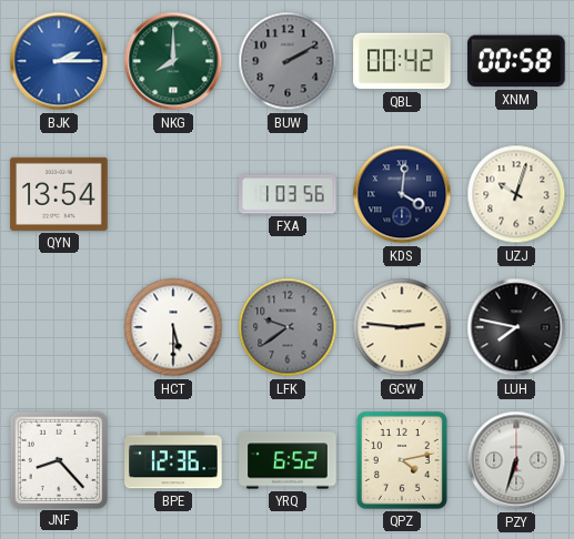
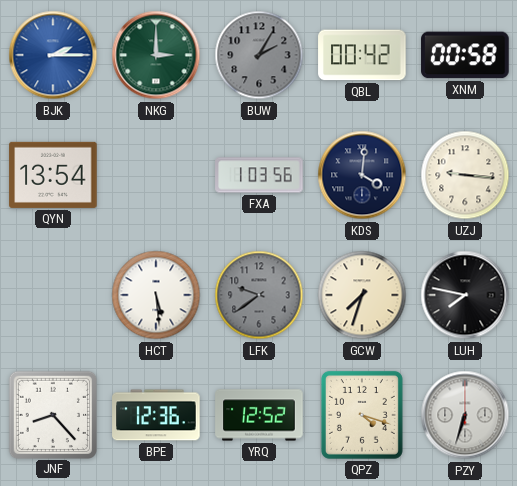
NKG: 8:00 -> 3:00 (156, 55)
BUW: 2:10 -> 2:05 (259, 55)
UZJ: 10:03 -> 9:16 (465, 175)
HCT: 5:30 -> 5:29 (156, 295)
GCW: 2:46 -> 7:33 (362, 295)
YRQ: 6:52 -> 12:52 (259, 415)
QPZ: 4:13 -> 4:18 (362, 415)
